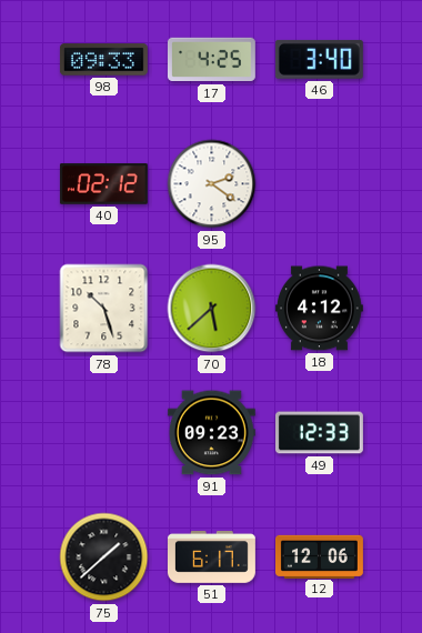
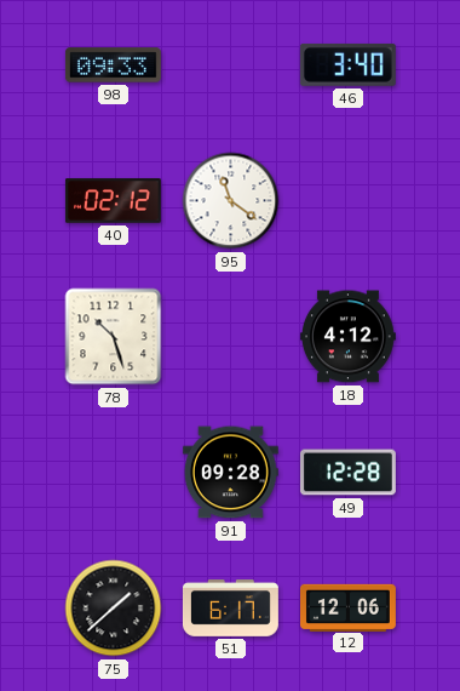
17: 4:25 -> none (211, 60)
95: 2:21 -> 11:21 (231, 201)
70: 5:38 -> none (212, 309)
91: 09:23 -> 09:28 (230, 473)
49: 12:33 -> 12:28 (347, 473)
